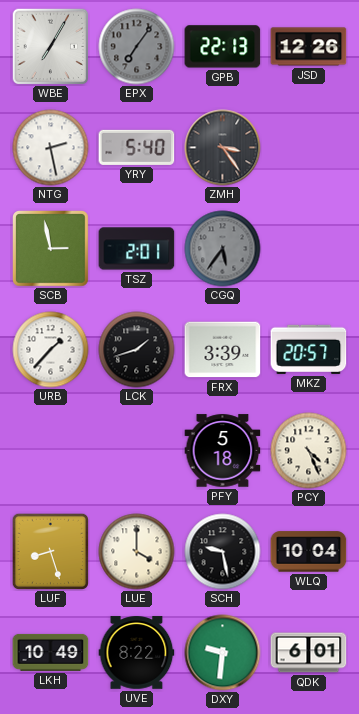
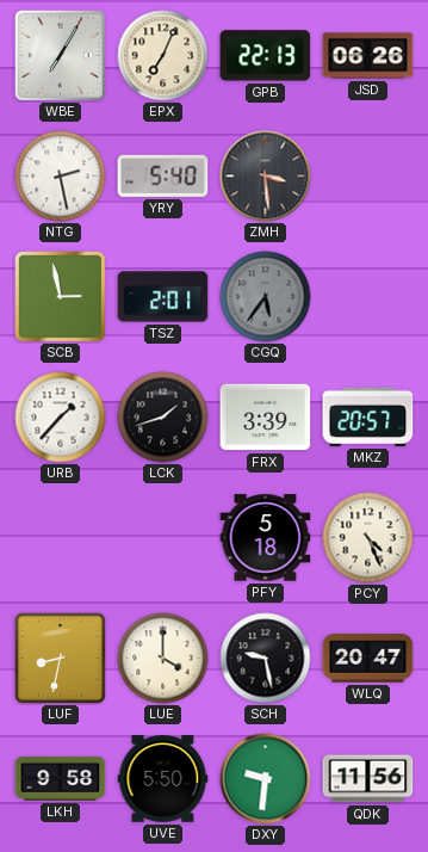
EPX: 7:06 -> 7:04 (163, 56)
EPX dial: grey -> cream (163, 56)
JSD: 12:26 -> 06:26 (368, 56)
ZMH: 3:24 -> 3:29 (266, 177)
LUF: 8:27 -> 8:32 (60, 657)
WLQ: 10:04 -> 20:47 (368, 659)
LKH: 10:49 -> 9:58 (61, 778)
UVE: 8:22 -> 5:50 (163, 779)
QDK: 6:01 -> 11:56 (368, 779)
